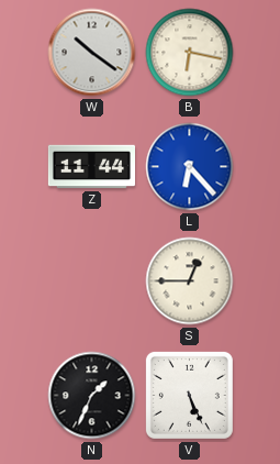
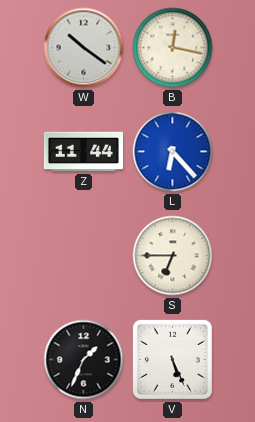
B: 6:17 -> 12:17 (173, 48)
S: 12:45 -> 6:45 (173, 256)
